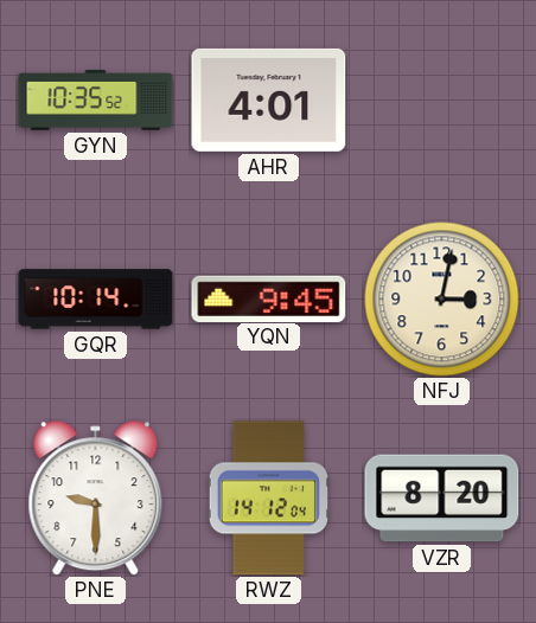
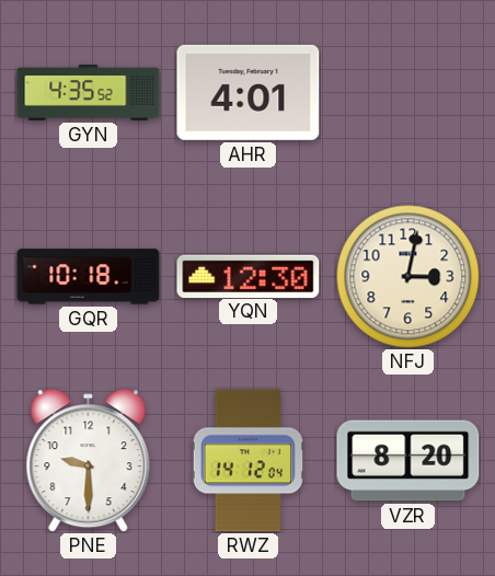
GYN: 10:35 -> 4:35 (89, 92)
GQR: 10:14 -> 10:18 (89, 277)
YQN: 9:45 -> 12:30 (249, 276)
